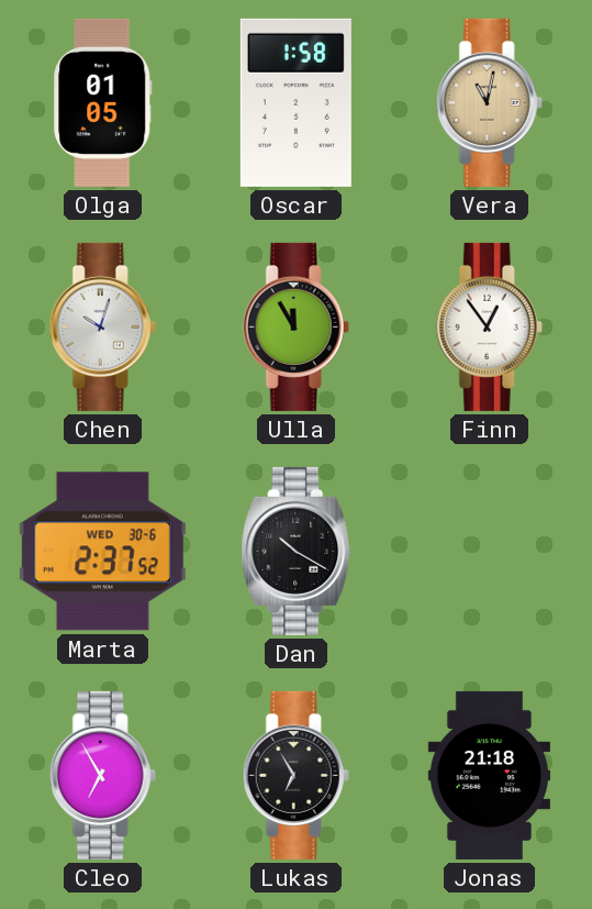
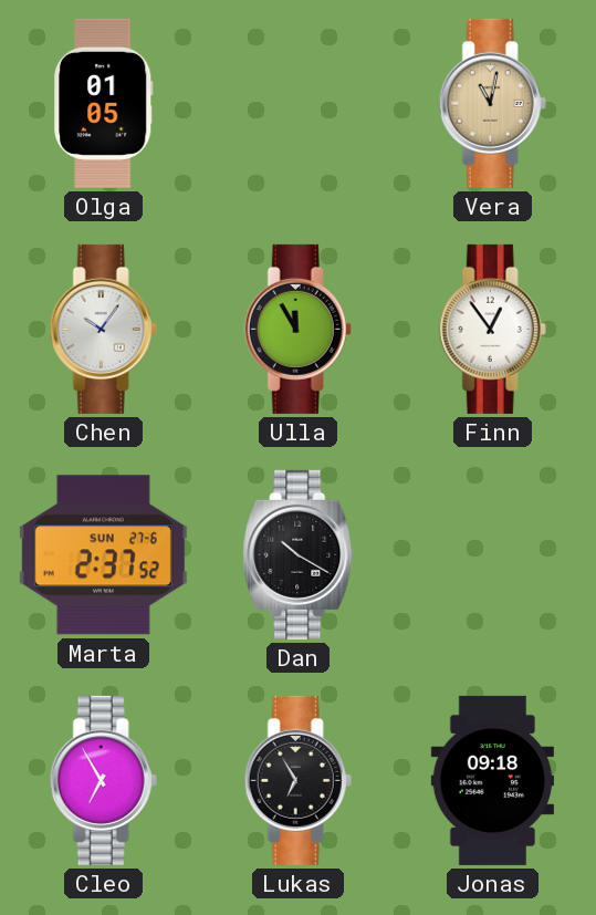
Oscar: 1:58 -> none (295, 102)
Chen: 10:03 -> 10:06 (103, 329)
Marta date: WED 30-6 -> SUN 27-6 (103, 555)
Jonas: 21:18 -> 09:18 (492, 780)
